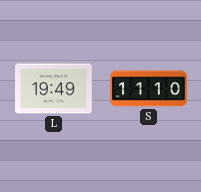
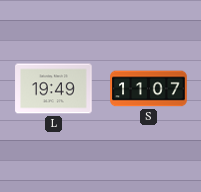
S: 11:10 -> 11:07 (149, 89)
